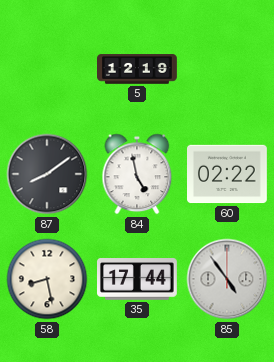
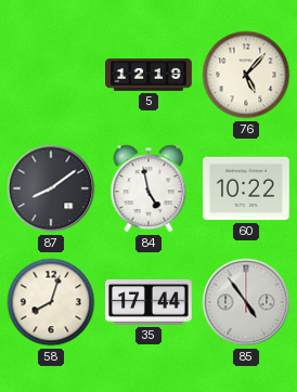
76: none -> 5:07 (246, 75)
60: 02:22 -> 10:22 (247, 188)
58: 8:28 -> 8:03 (51, 302)
